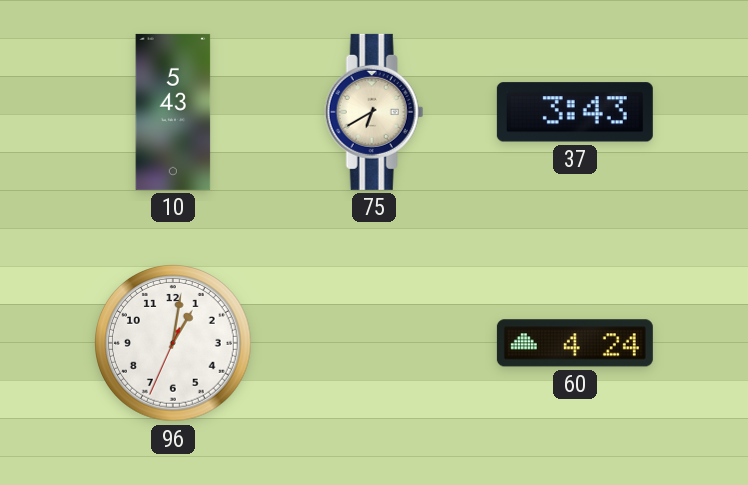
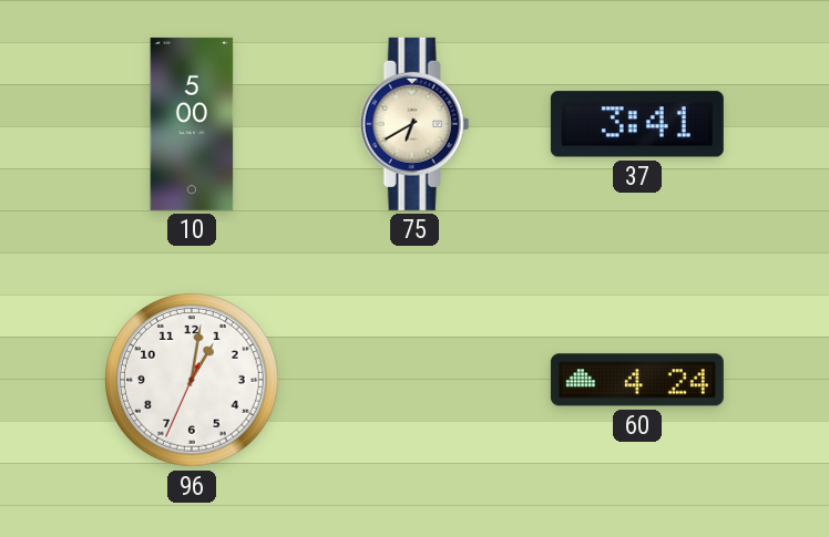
10: 5:43 -> 5:00 (192, 124)
37: 3:43 -> 3:41 (637, 124)
